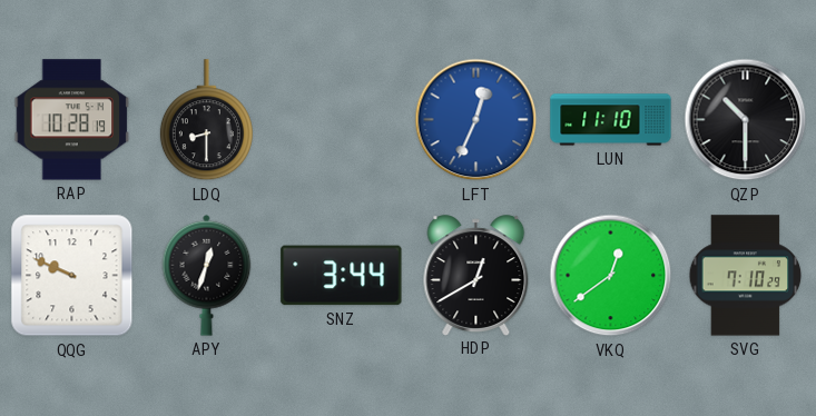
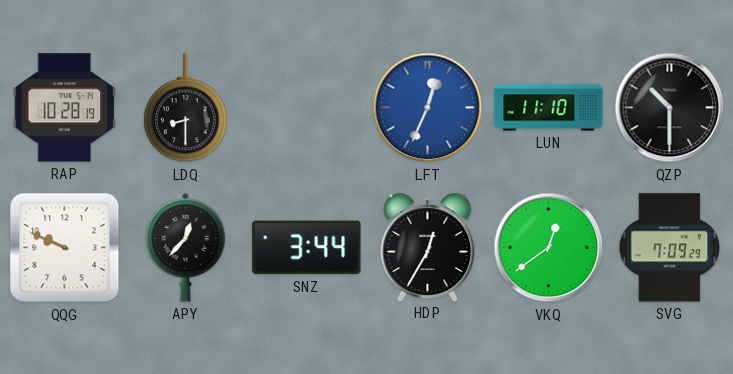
APY: 12:33 -> 12:37 (186, 247)
HDP: 12:40 -> 12:35 (428, 247)
SVG: 7:10 -> 7:09 (670, 248)
